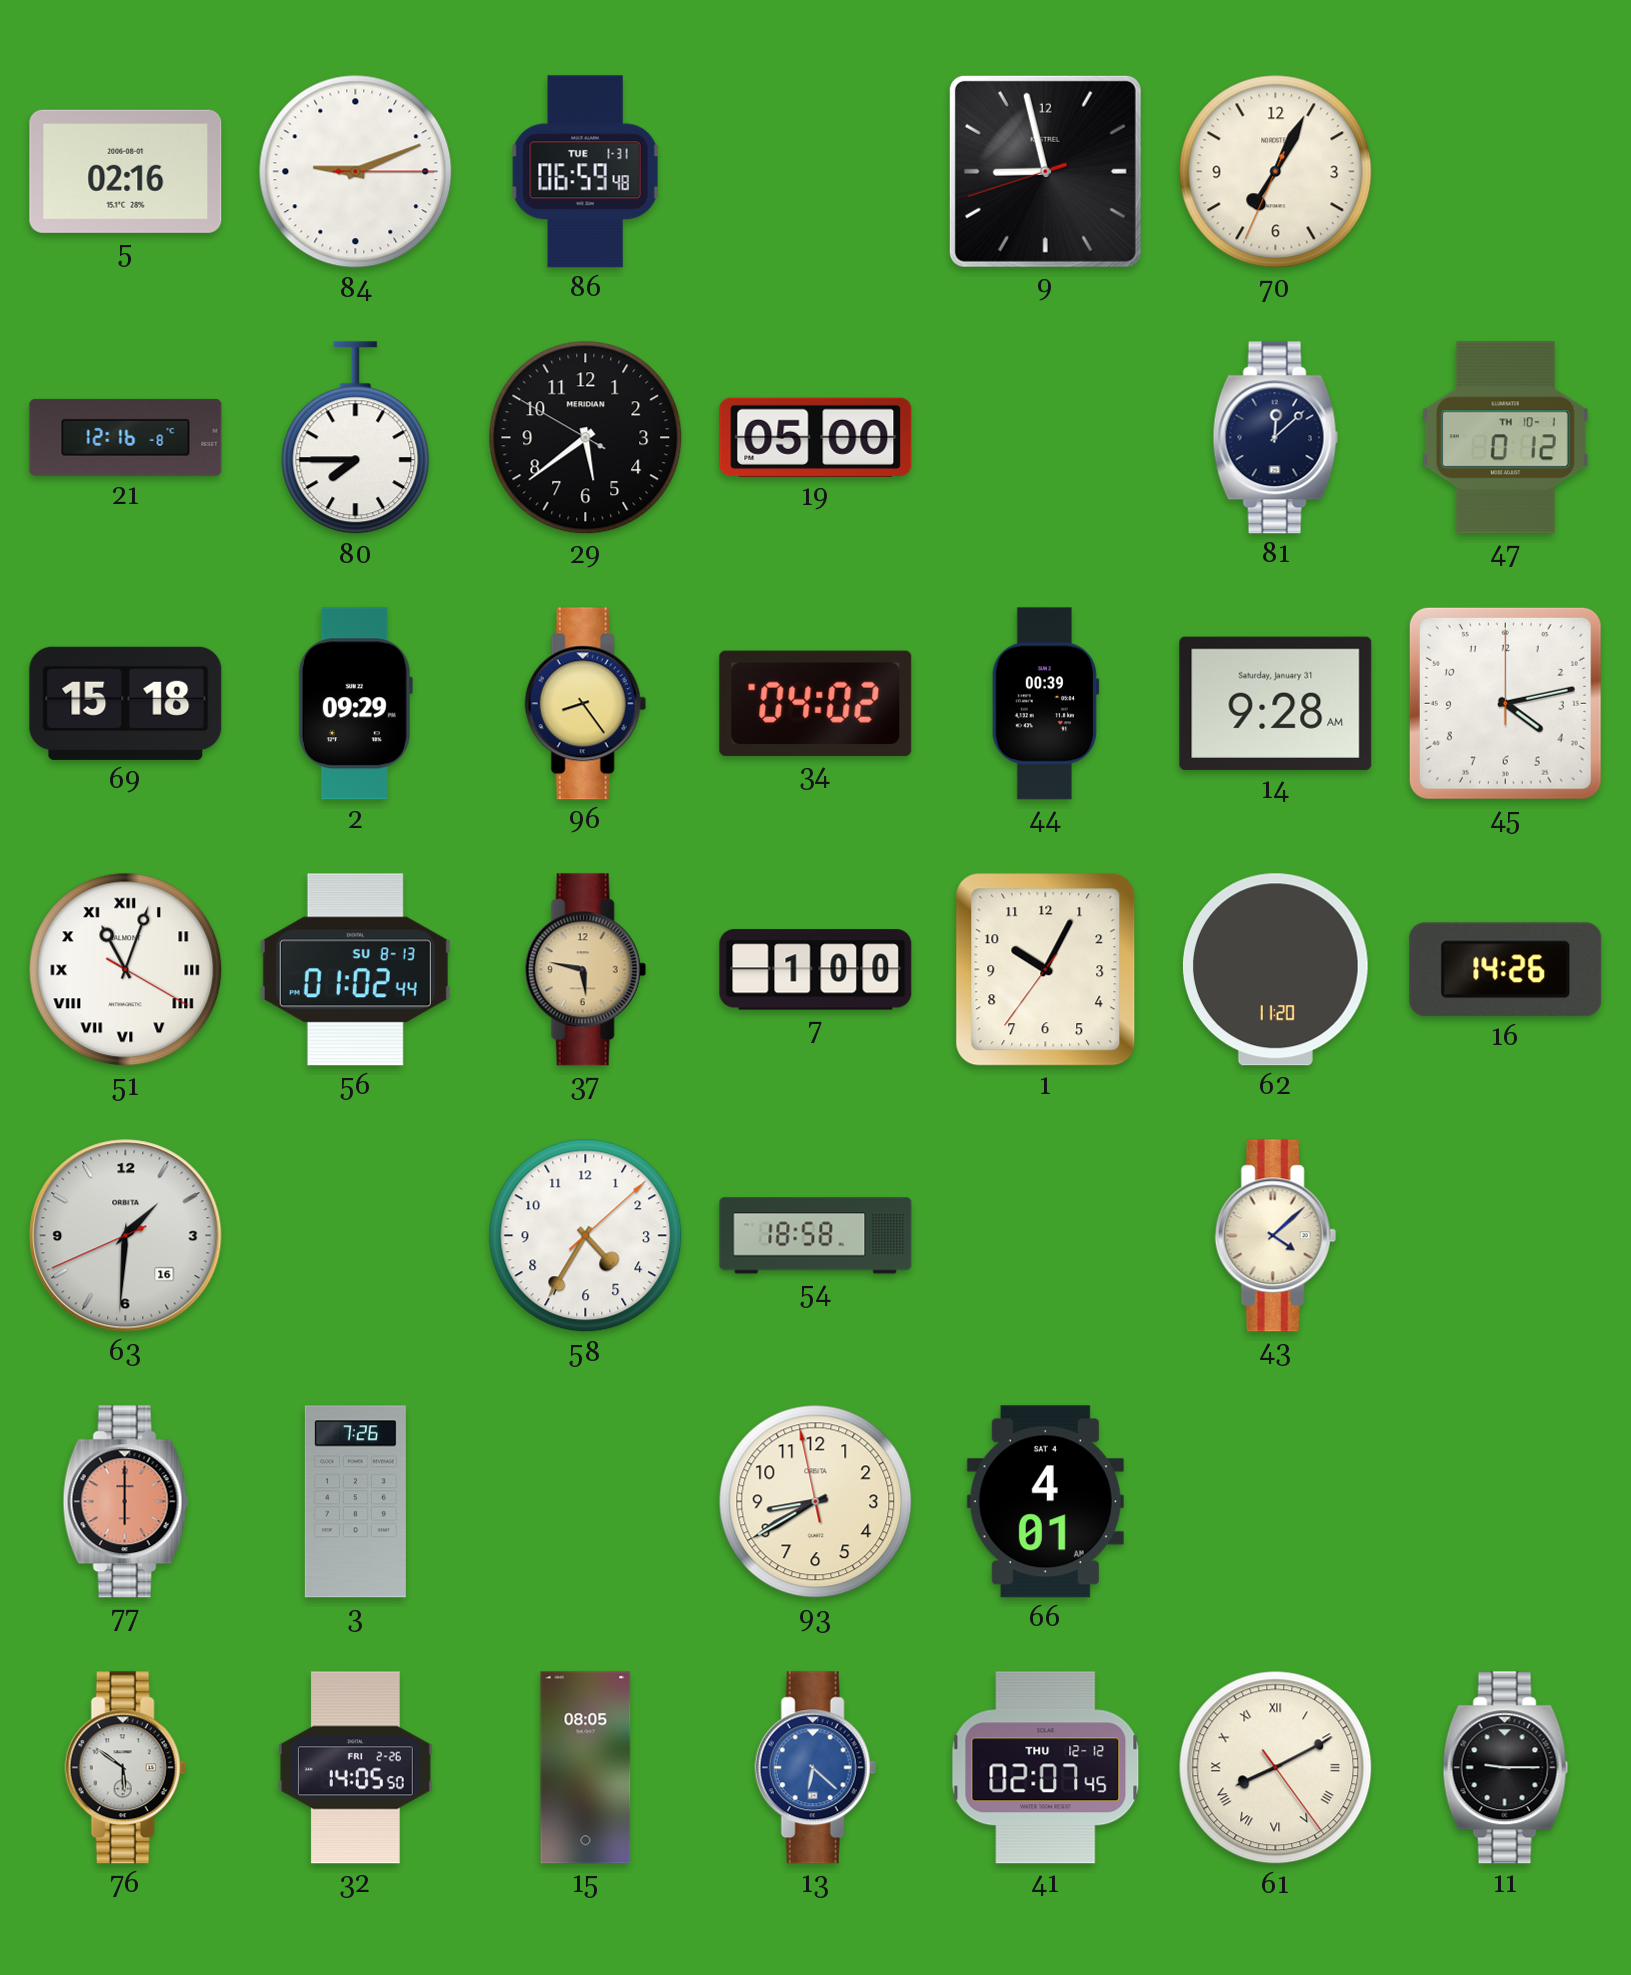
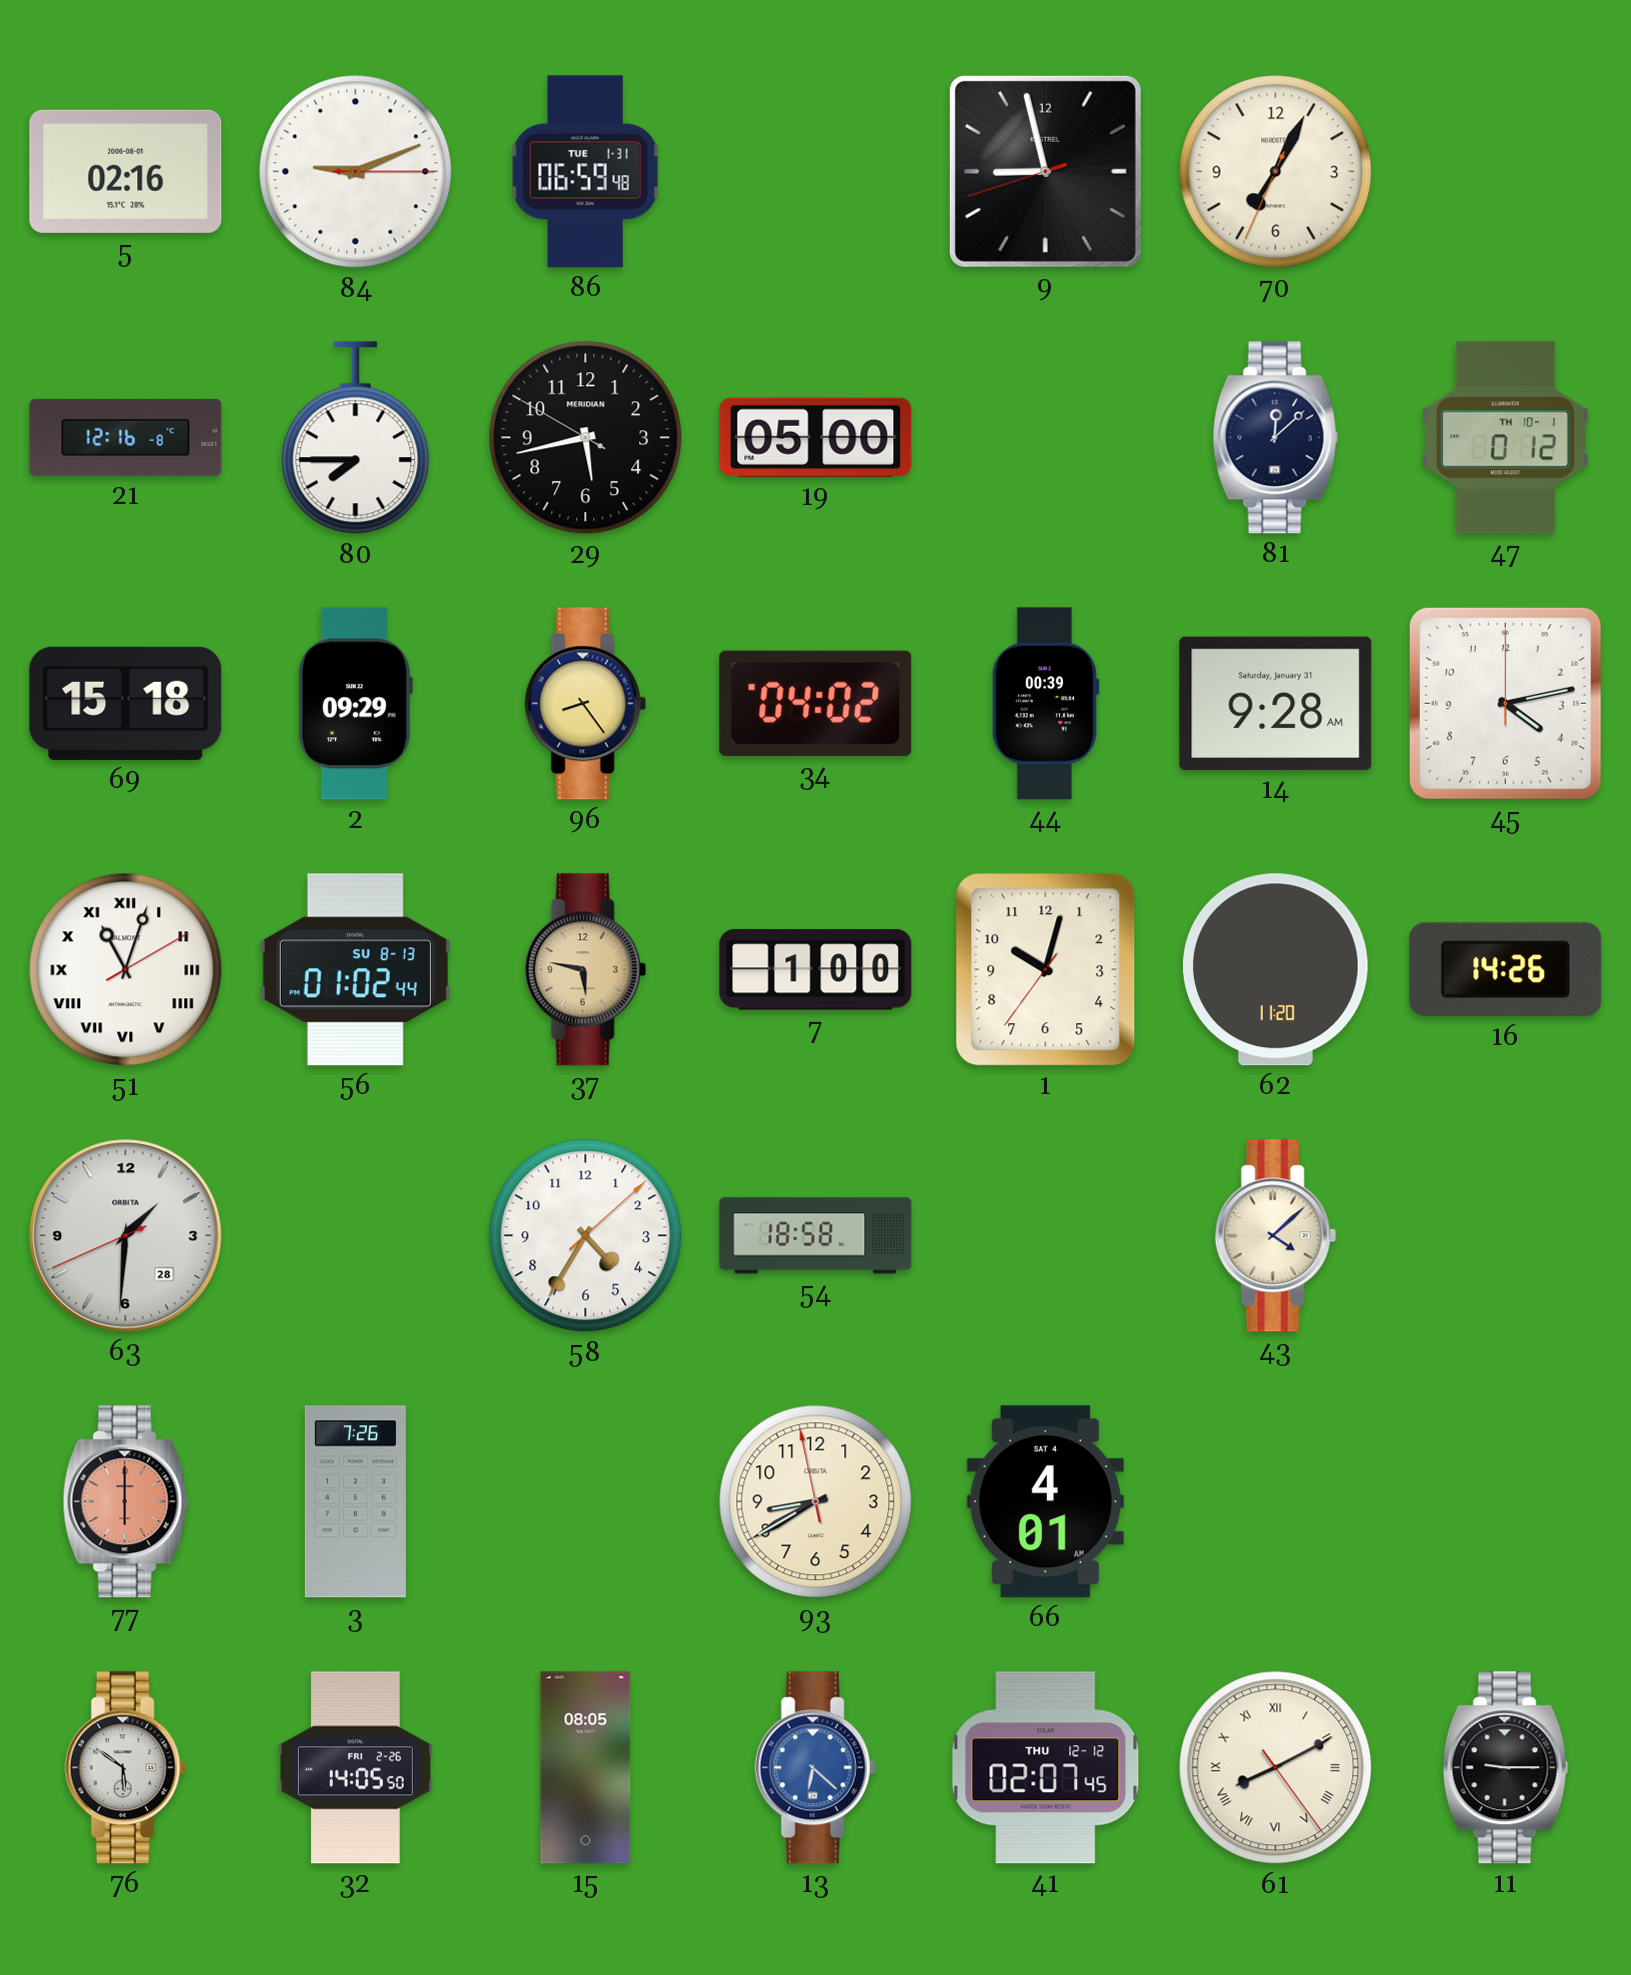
29: 5:38 -> 5:42 (586, 438)
51: 11:03:20 -> 11:03:10 (126, 970)
1: 10:04 -> 10:02 (1046, 970)
63 date: 16 -> 28 (126, 1236)
